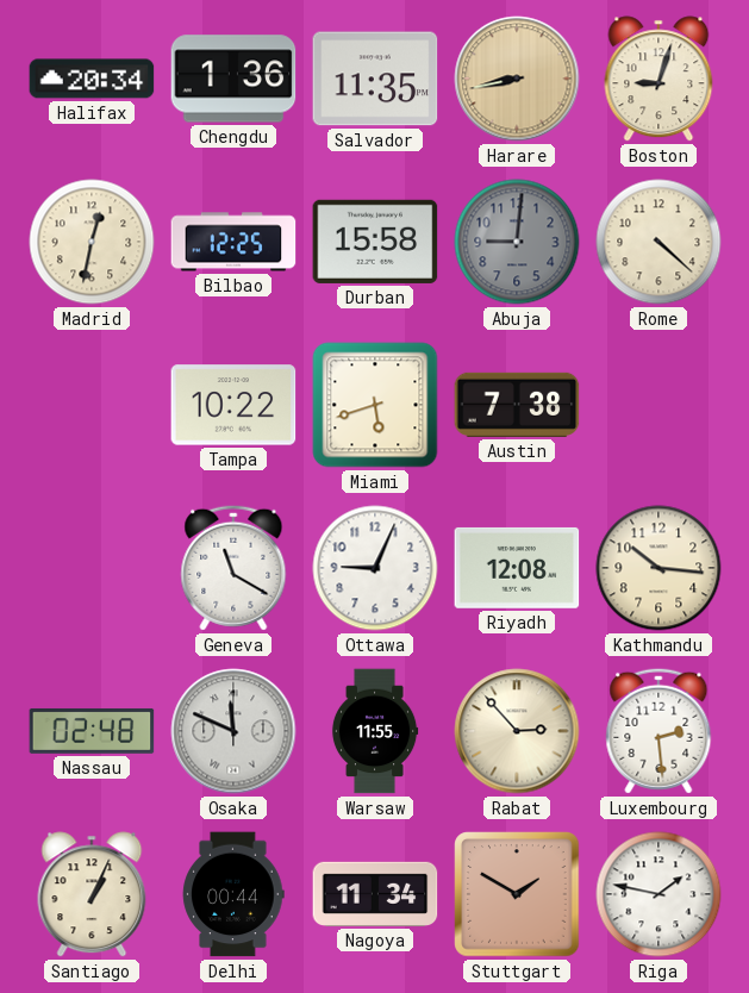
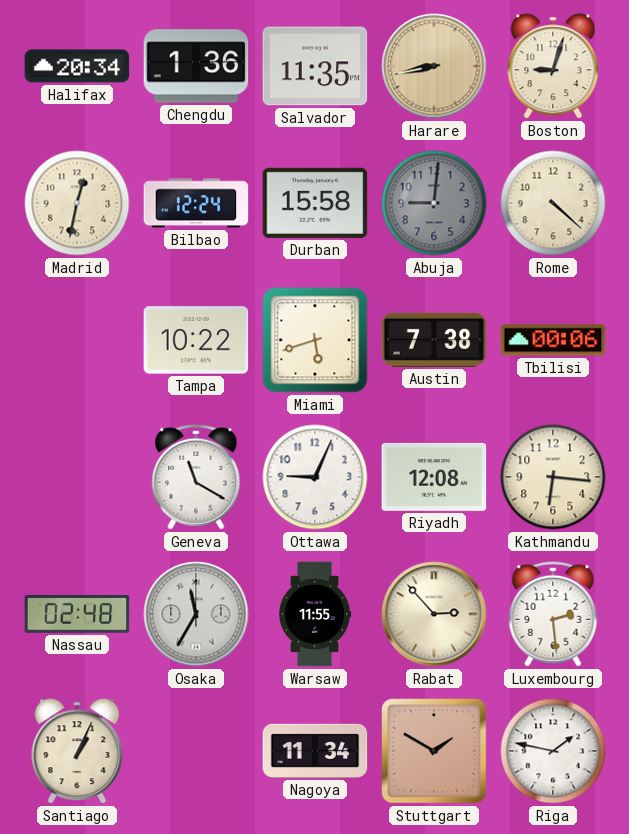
Bilbao: 12:25 -> 12:24 (196, 203)
Tbilisi: none -> 00:06 (553, 340)
Kathmandu: 10:16 -> 6:16 (553, 477)
Osaka: 11:49 -> 11:35 (196, 614)
Delhi: 00:44 -> none (233, 894)
